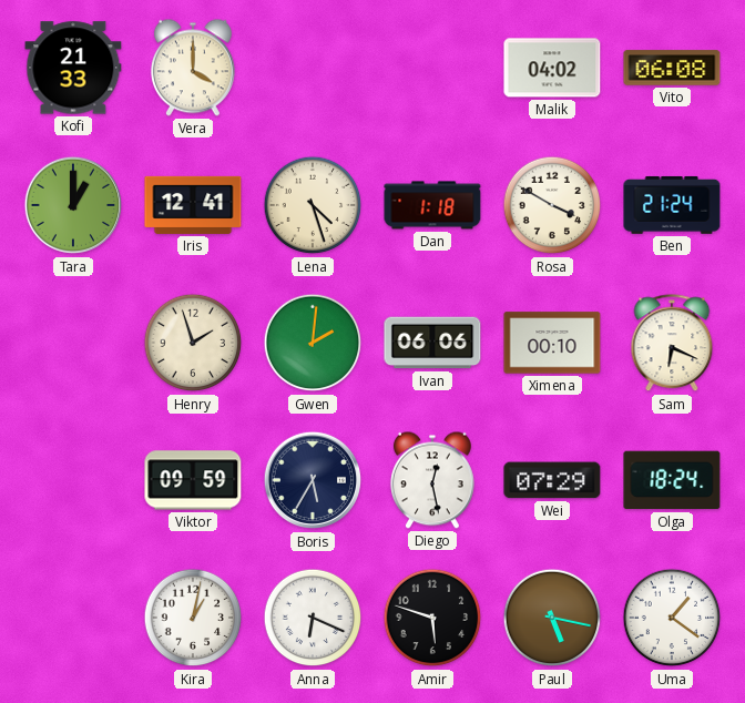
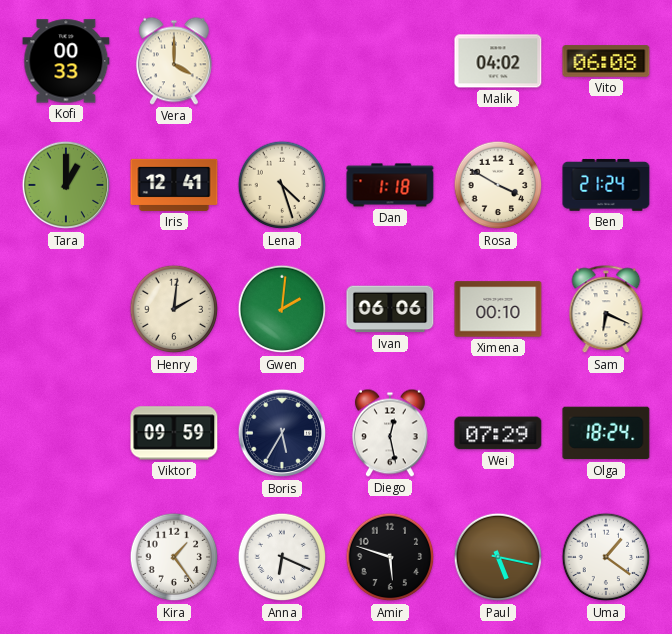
Kofi: 21:33 -> 00:33 (66, 61)
Henry: 1:57 -> 2:01 (174, 309)
Kira: 1:02 -> 1:24 (174, 557)
